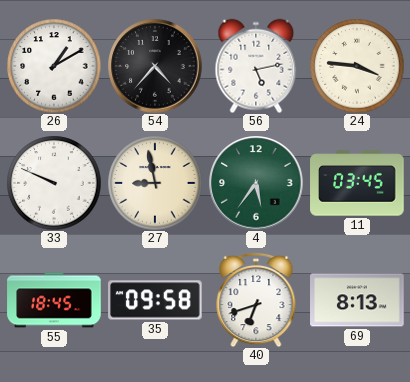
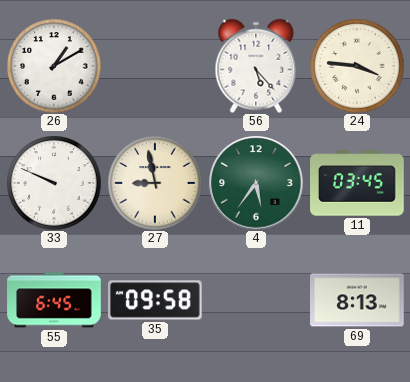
54: 4:37 -> none (155, 66)
56: 5:13 -> 5:23 (256, 66)
55: 18:45 -> 6:45 (54, 300)
40: 6:42 -> none (256, 300)
